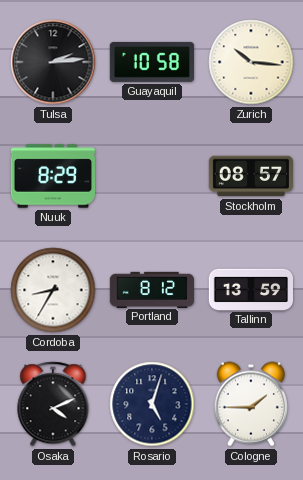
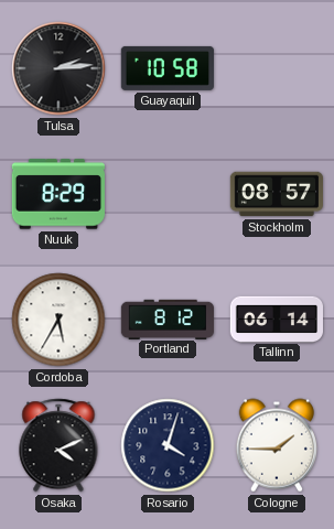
Zurich: 10:16 -> none (251, 62)
Cordoba: 8:35 -> 5:35 (58, 320)
Tallinn: 13:59 -> 06:14 (276, 319)
Rosario: 5:03 -> 4:03 (168, 445)
